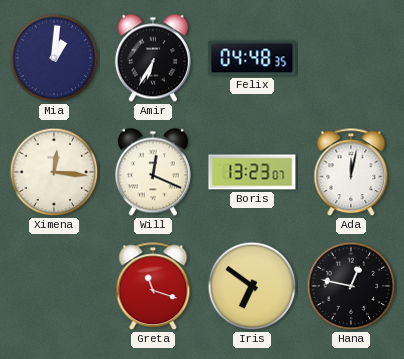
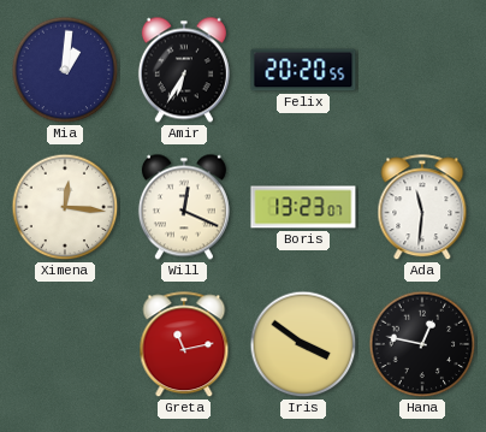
Felix: 04:48 -> 20:20 (303, 70)
Ada: 12:02 -> 11:31 (422, 208)
Greta: 11:18 -> 11:13 (184, 345)
Iris: 6:51 -> 3:51 (303, 344)
